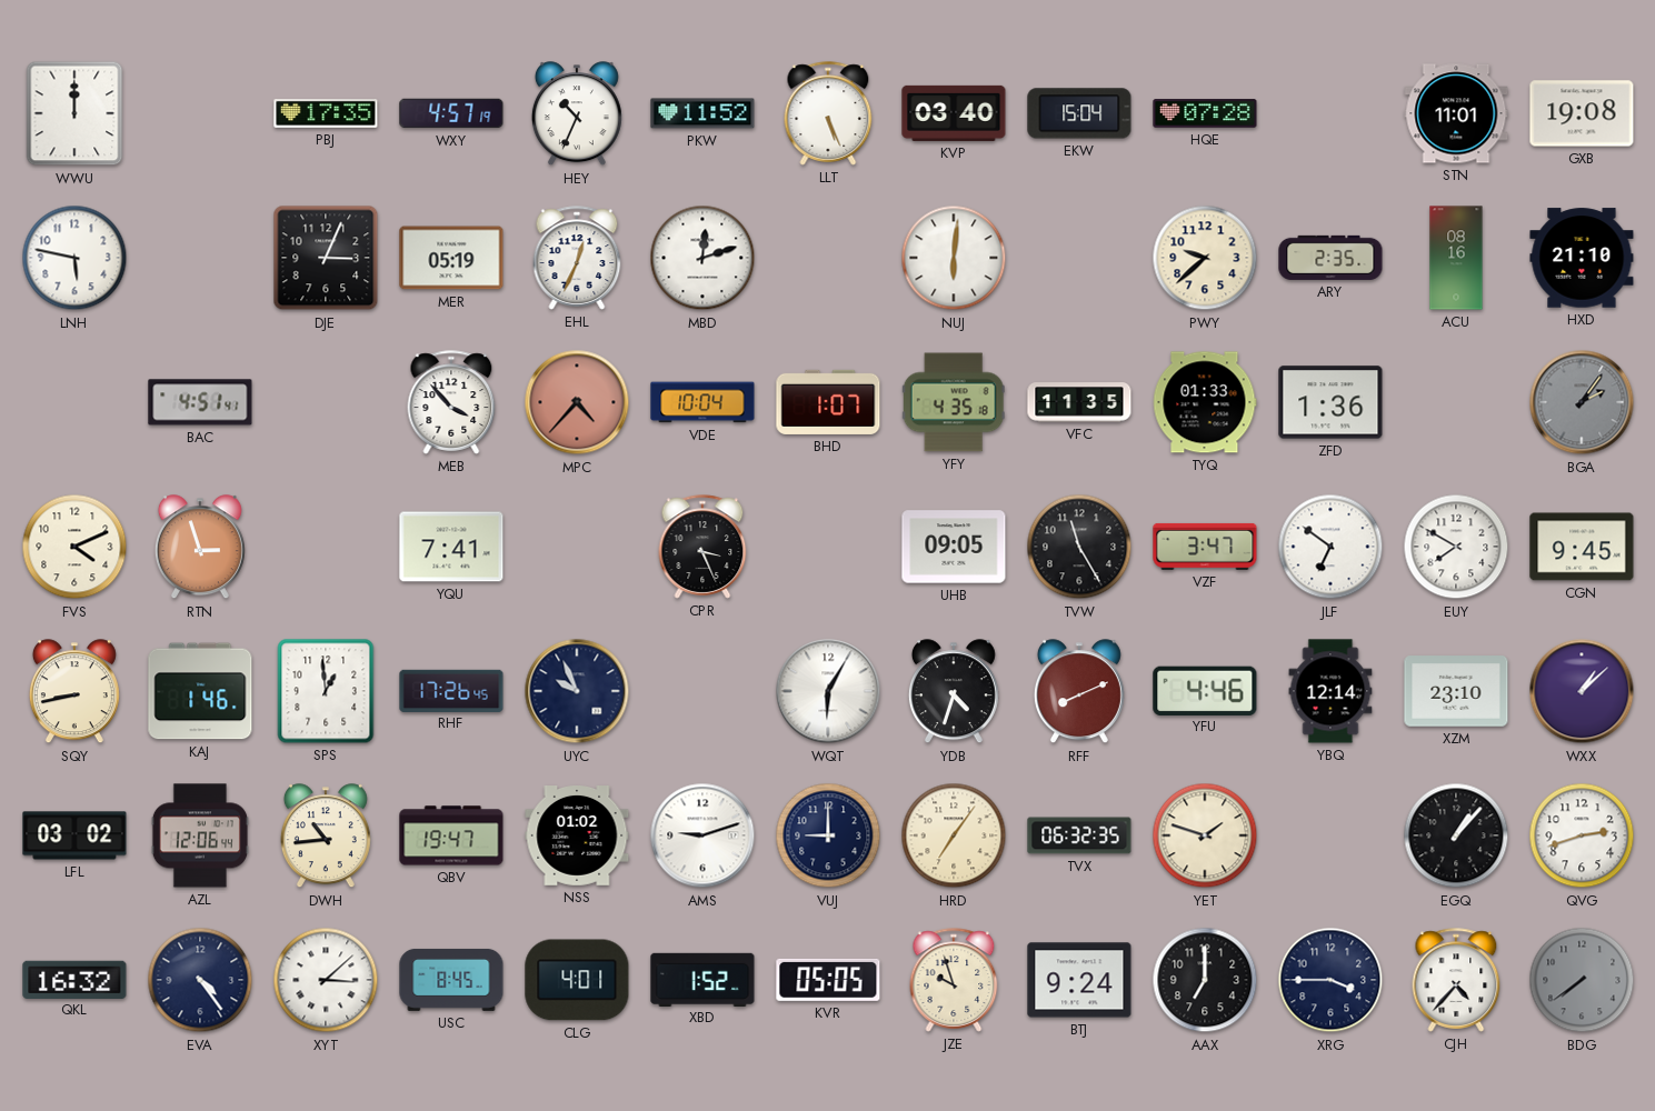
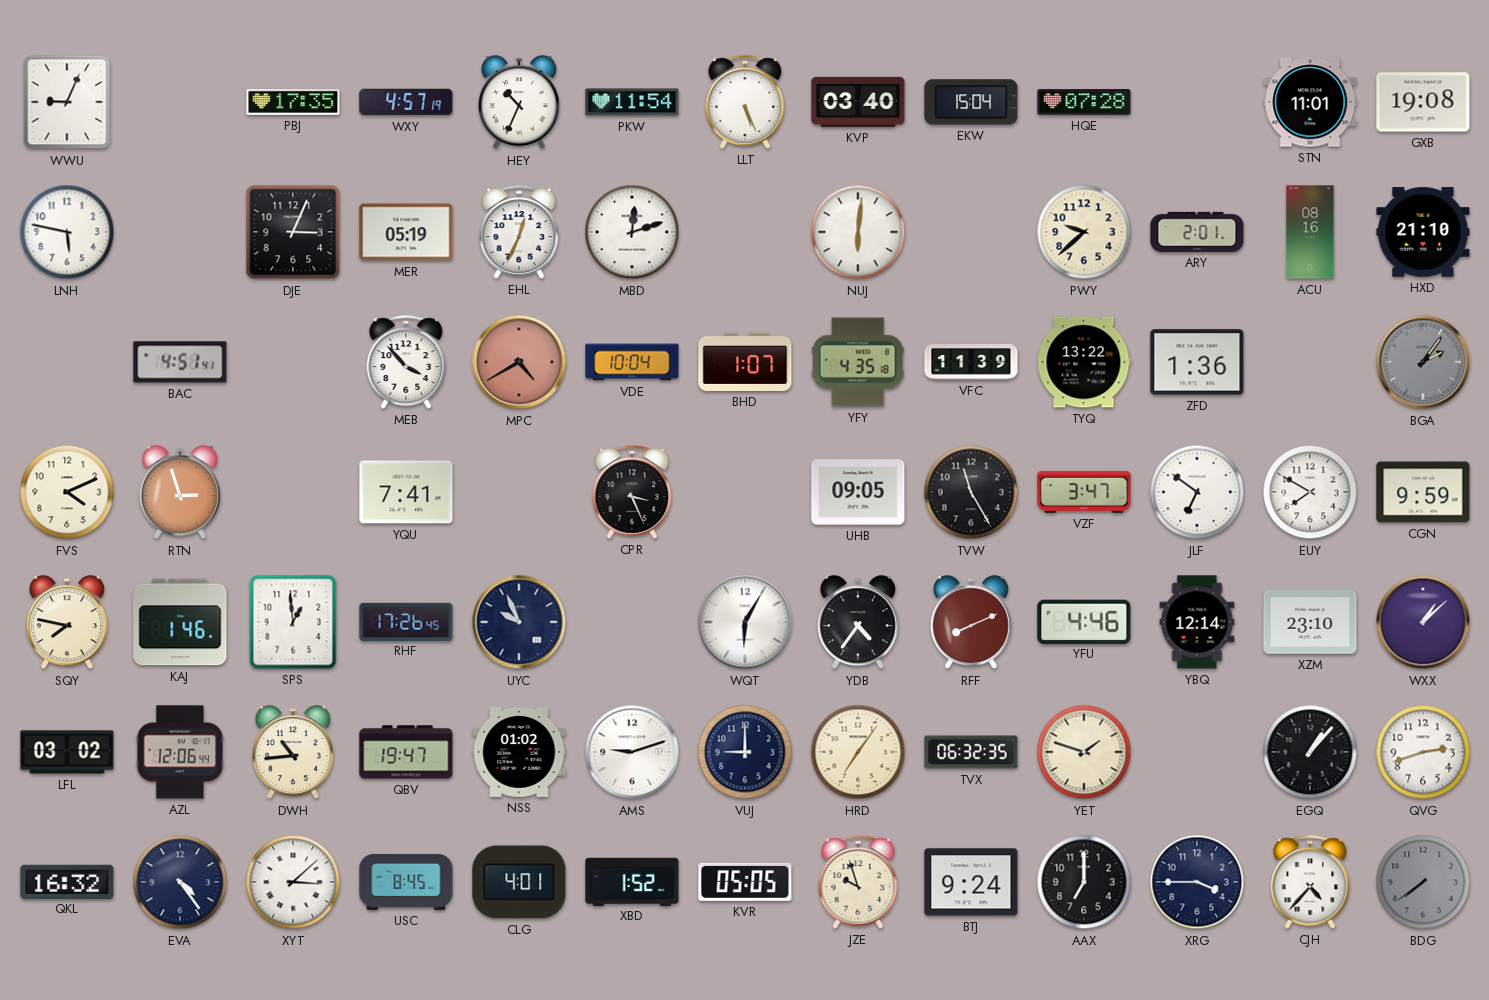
WWU: 12:00 -> 9:04 (67, 102)
PKW: 11:52 -> 11:54 (632, 102)
ARY: 2:35 -> 2:01 (1197, 232)
MPC: 4:37 -> 4:40 (519, 362)
VFC: 11:35 -> 11:39 (971, 362)
TYQ: 01:33 -> 13:22 (1084, 362)
CGN: 9:45 -> 9:59 (1423, 492)
SQY: 8:43 -> 7:47 (67, 623)
YDB: 4:33 -> 4:36 (858, 623)
